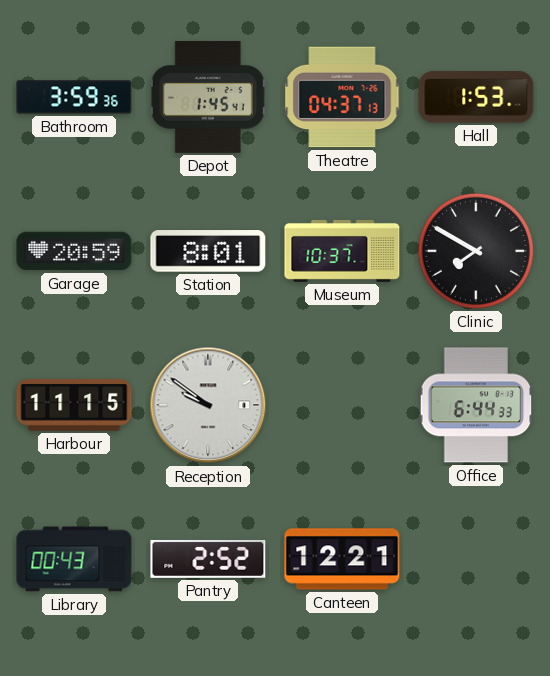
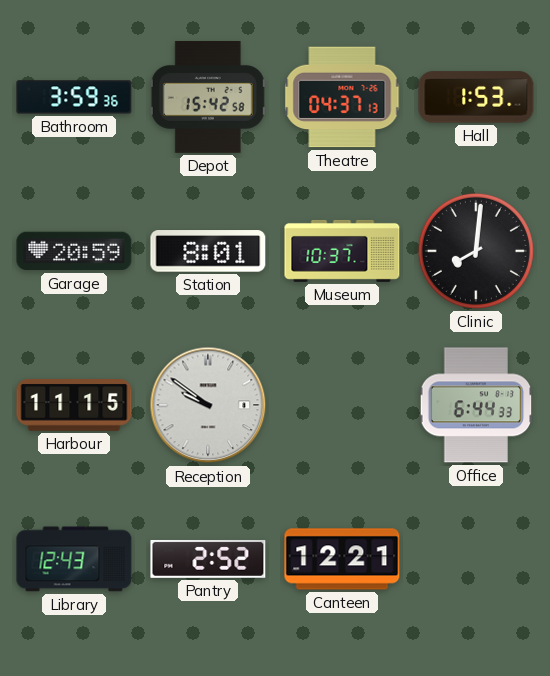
Depot: 1:45 -> 15:42 (208, 97)
Clinic: 7:50 -> 8:01 (476, 251)
Library: 00:43 -> 12:43 (74, 559)
